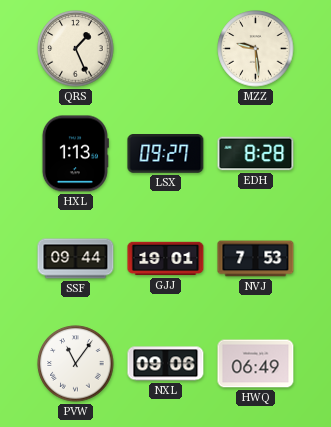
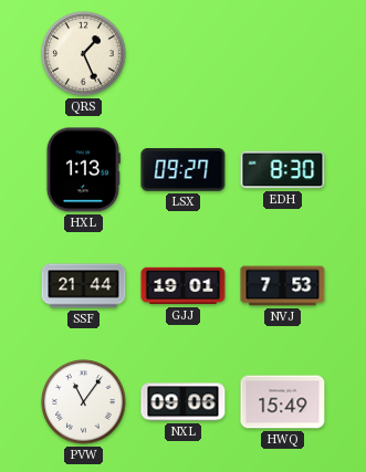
MZZ: 9:29 -> none (256, 49)
EDH: 8:28 -> 8:30 (283, 170)
SSF: 09:44 -> 21:44 (84, 286)
HWQ: 06:49 -> 15:49 (283, 402)
